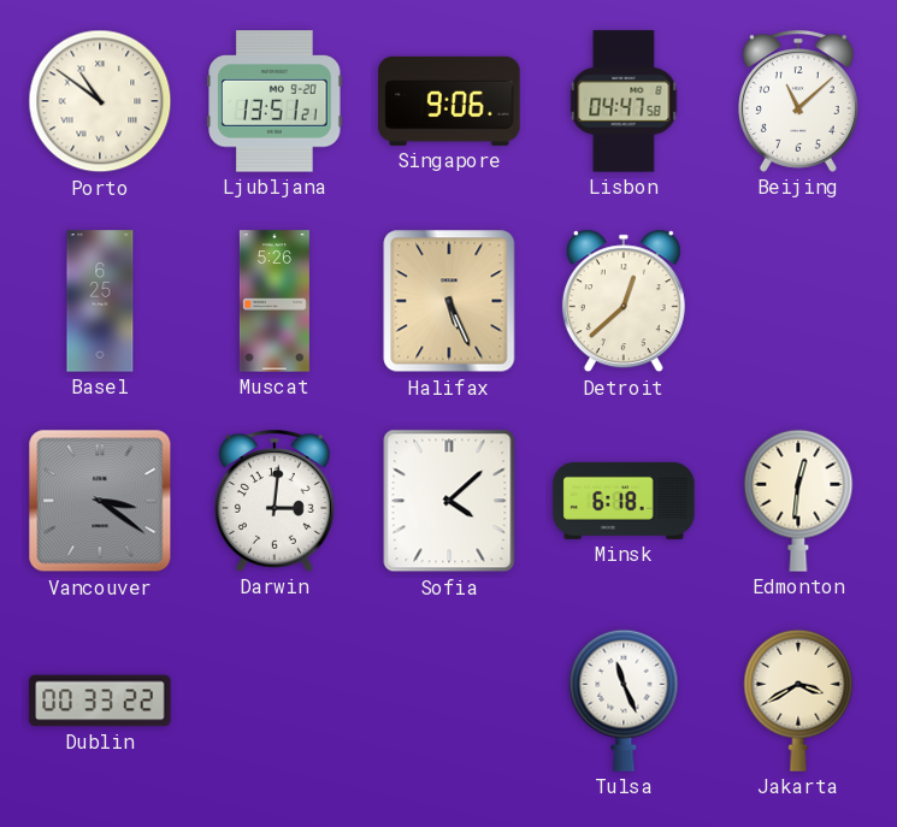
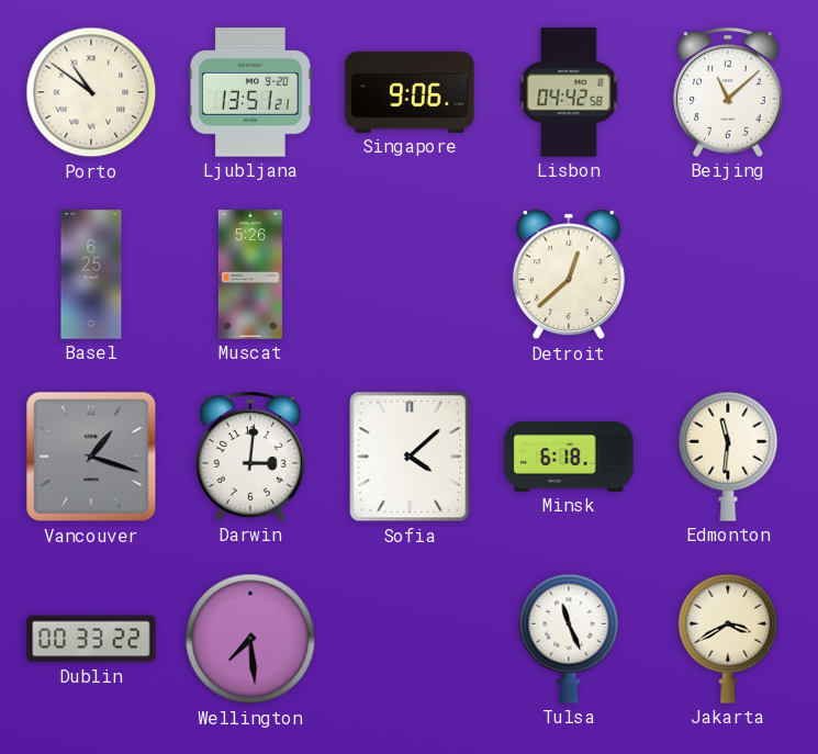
Lisbon: 04:47 -> 04:42 (569, 92)
Halifax: 5:26 -> none (449, 301)
Vancouver: 3:21 -> 1:18 (91, 457)
Edmonton: 12:31 -> 11:31 (728, 457)
Wellington: none -> 7:29 (250, 639)
